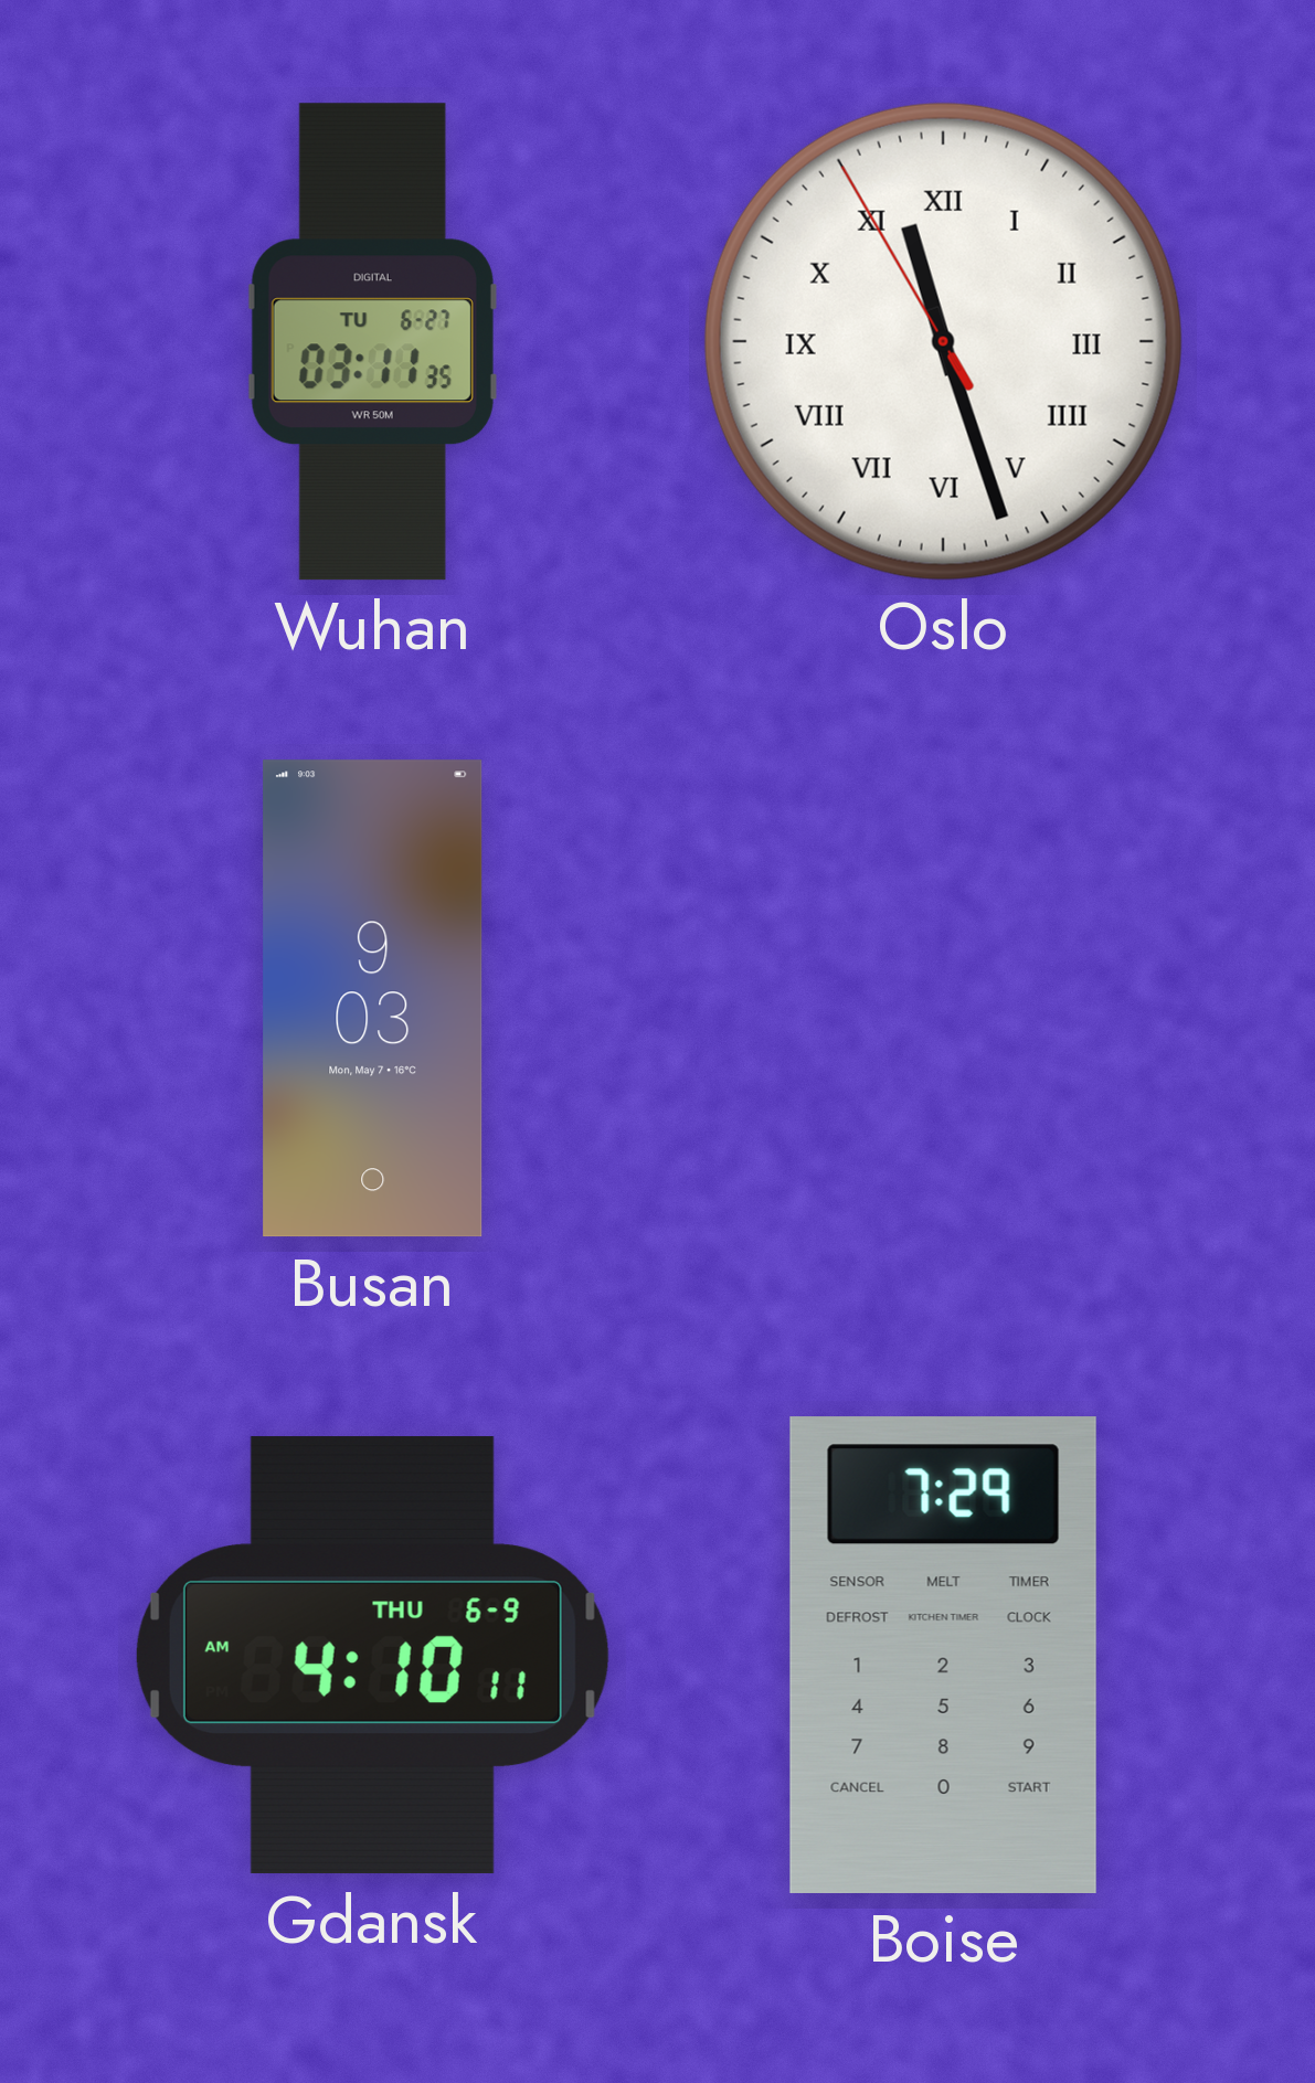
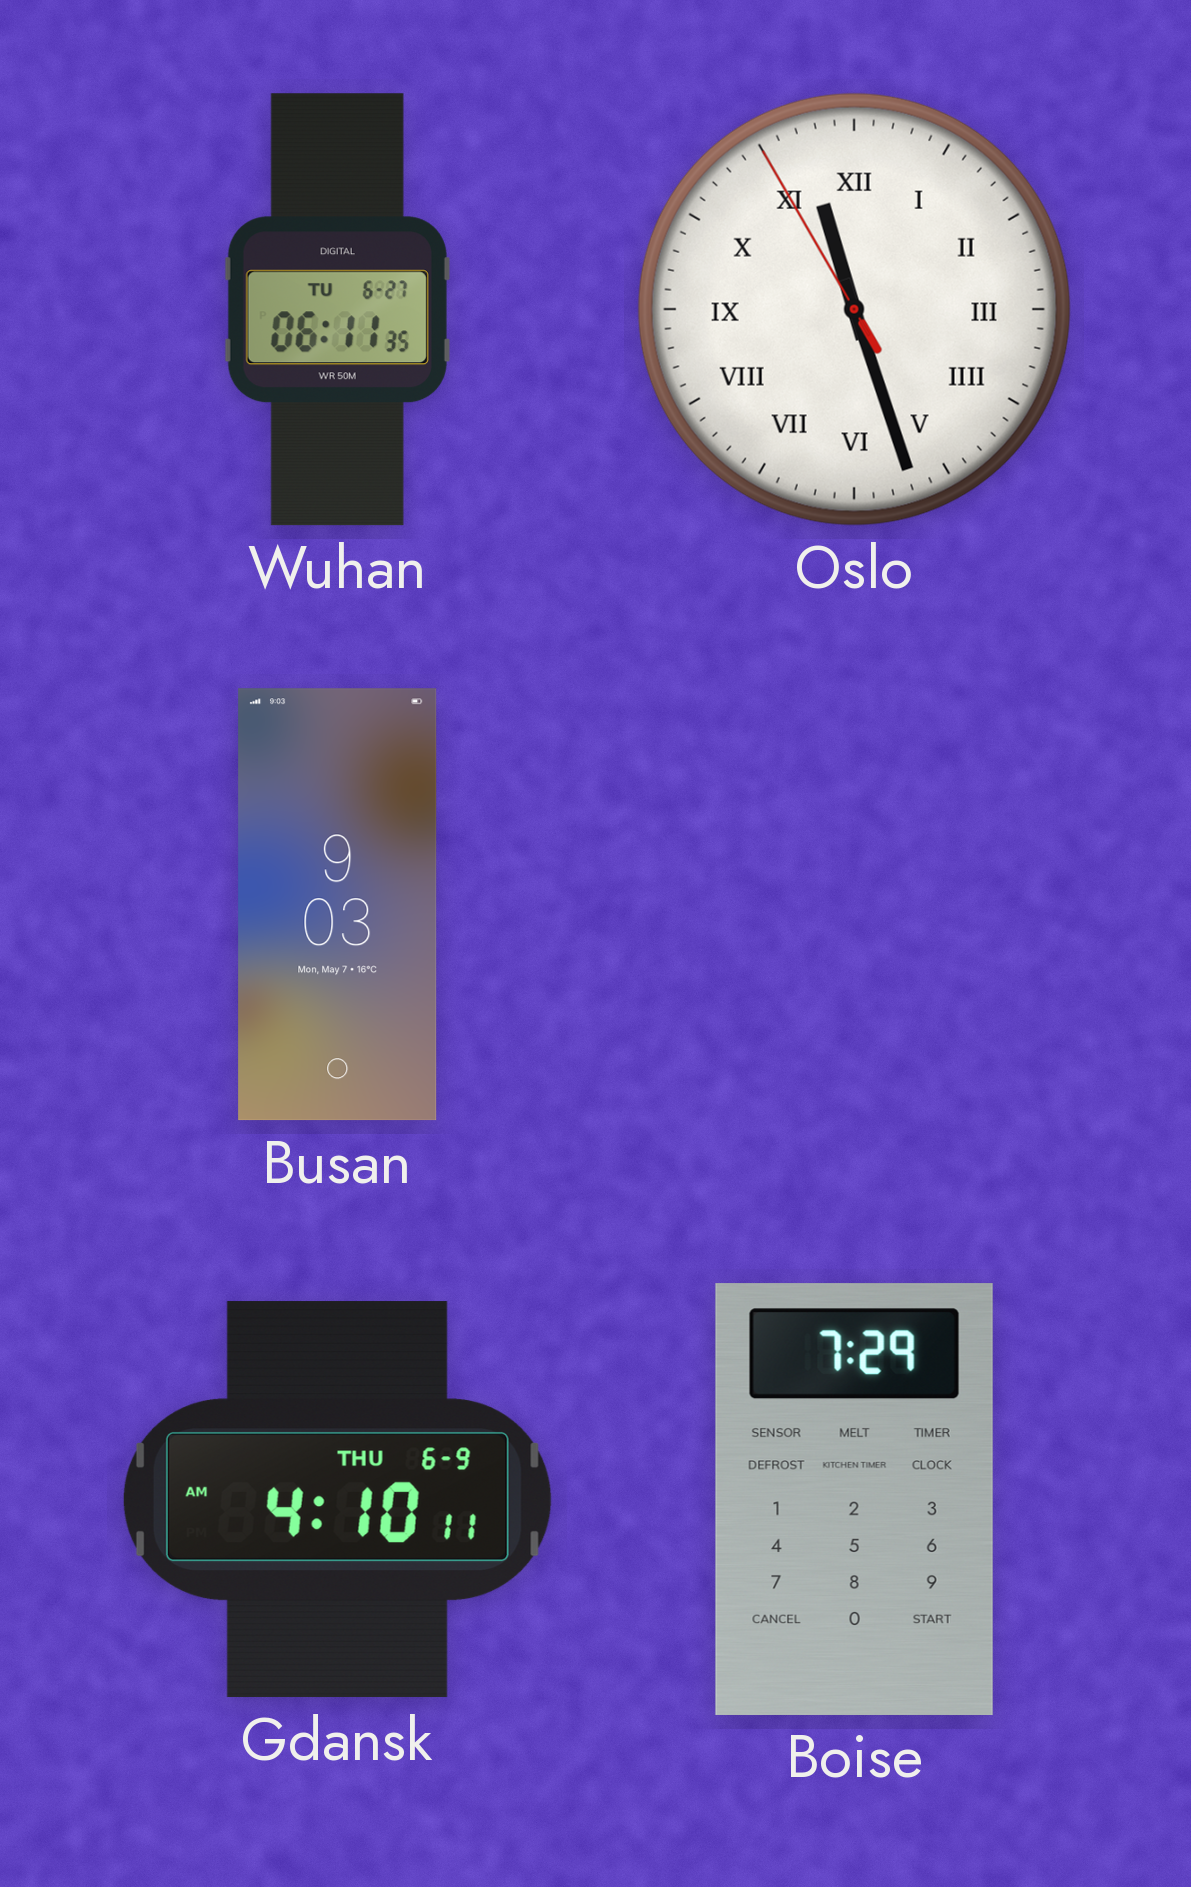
Wuhan: 03:11 -> 06:11 (337, 310)
